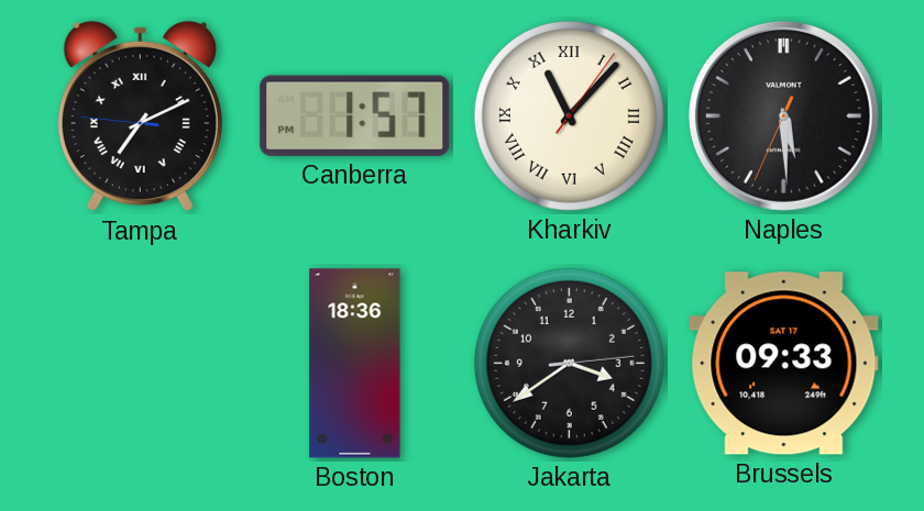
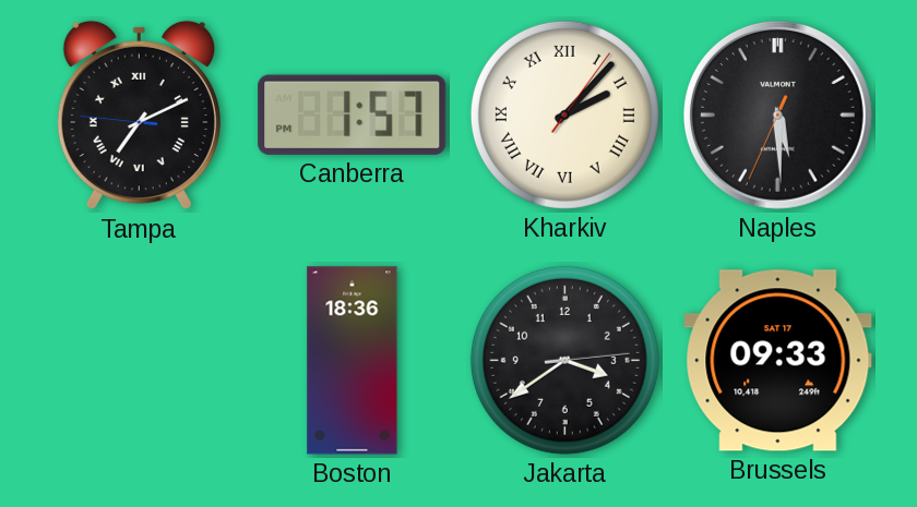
Kharkiv: 11:07 -> 2:07 (564, 114)
